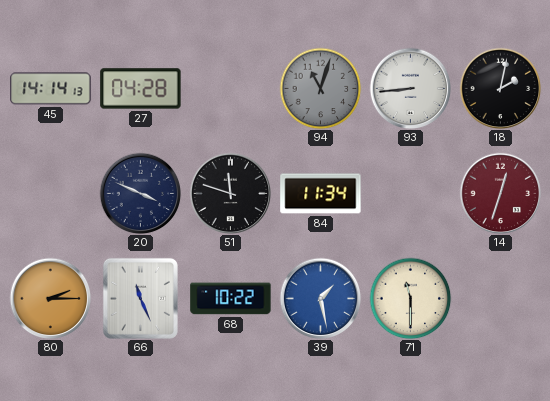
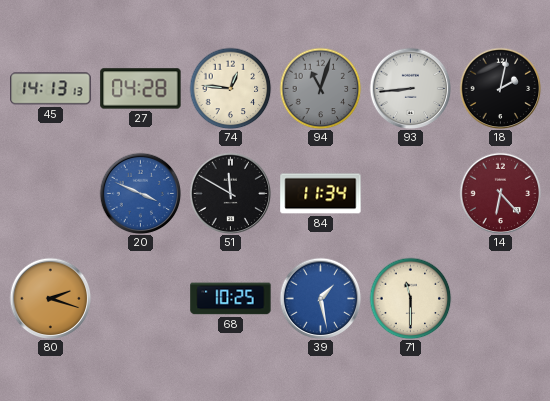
45: 14:14 -> 14:13 (51, 89)
74: none -> 12:46 (230, 88)
20 dial: navy -> blue (140, 193)
51: 11:48 -> 11:50 (230, 193)
14: 12:33 -> 6:23 (500, 193)
80: 2:15 -> 2:18 (50, 298)
66: 11:26 -> none (140, 298)
68: 10:22 -> 10:25 (231, 299)
